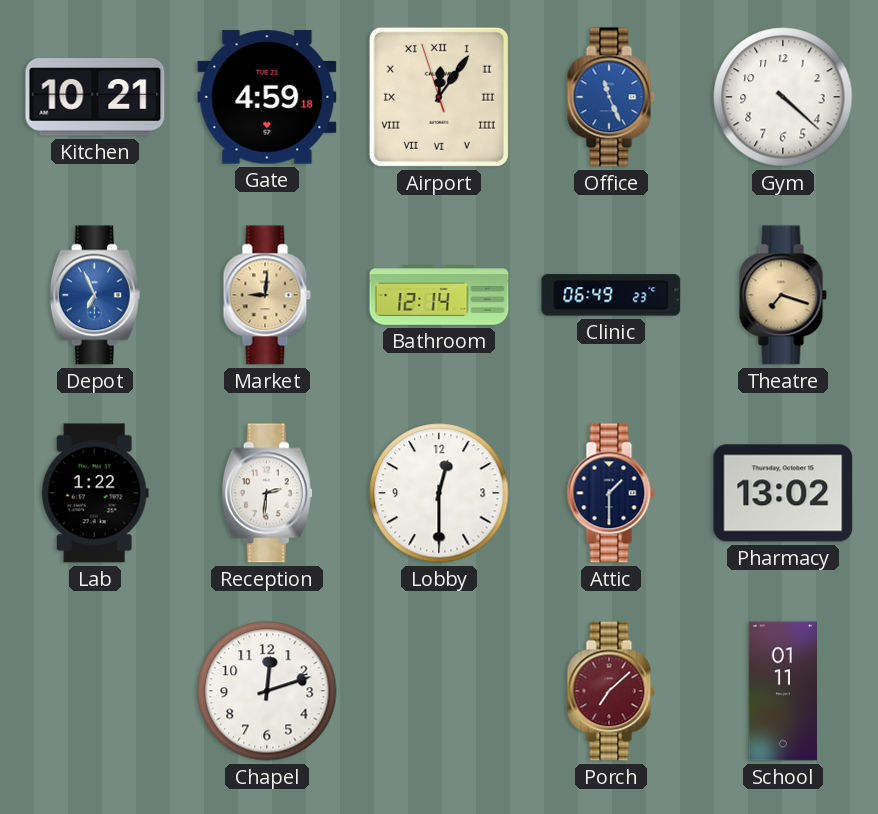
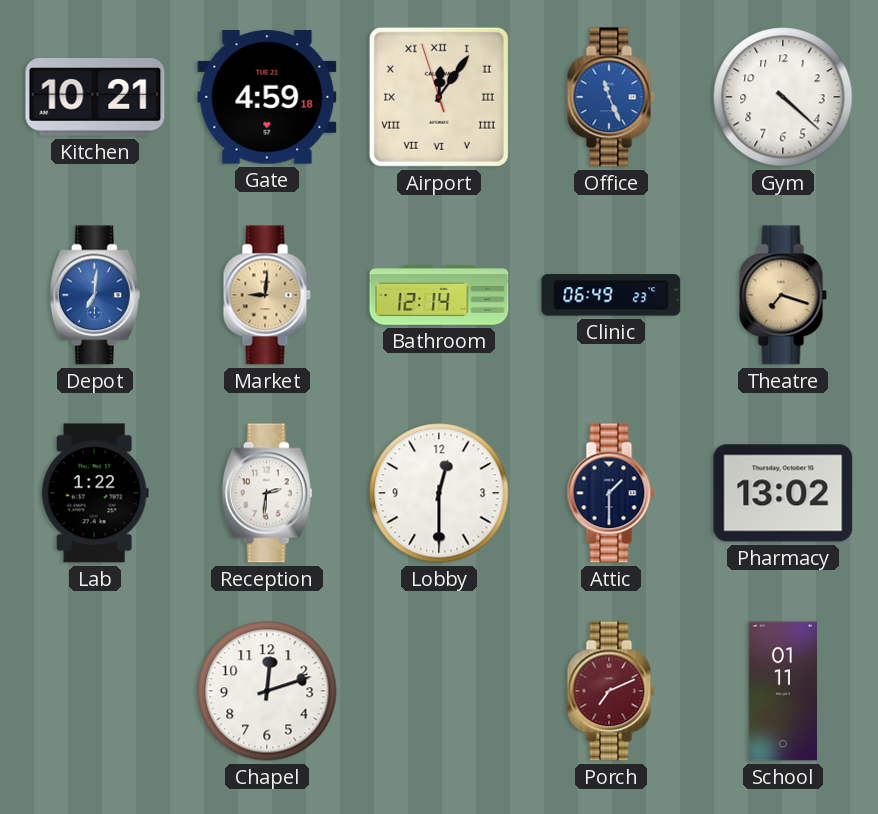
Depot: 6:56 -> 7:01 (95, 295)
Porch: 7:08 -> 7:11 (611, 691)
